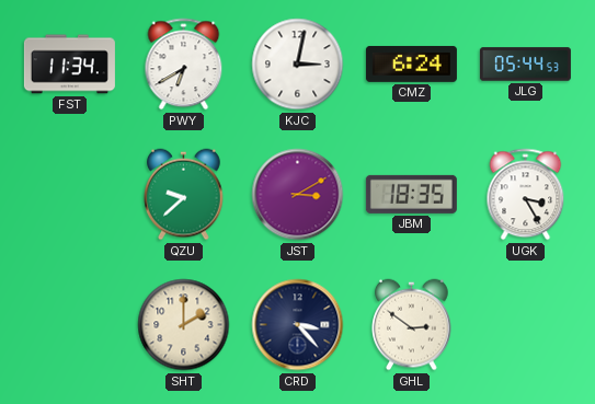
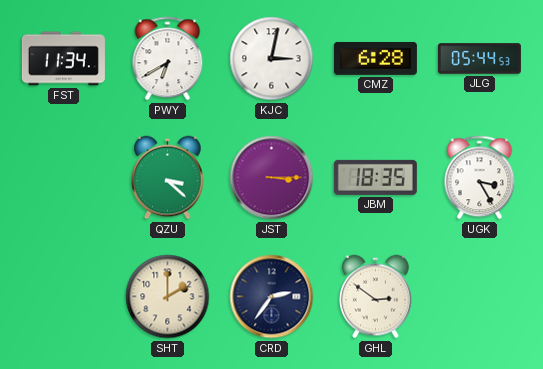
CMZ: 6:24 -> 6:28 (375, 58)
QZU: 9:38 -> 3:22 (168, 178)
JST: 3:10 -> 3:15 (272, 178)
CRD: 3:23 -> 2:36 (272, 297)
